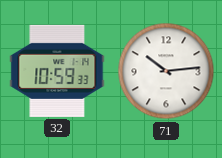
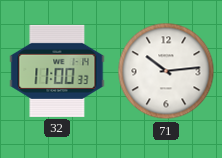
32: 10:59 -> 11:00 (57, 71)
